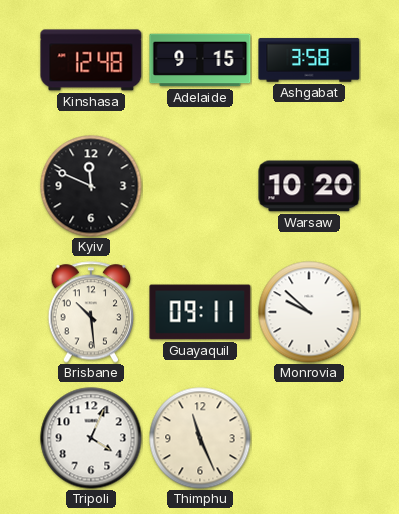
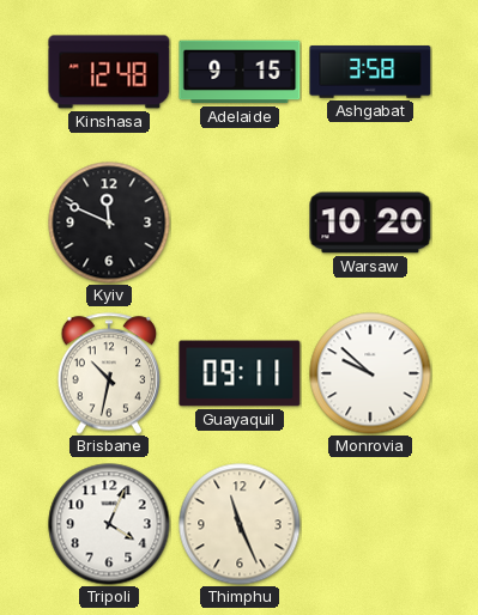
Brisbane: 10:29 -> 10:32 (109, 373)
